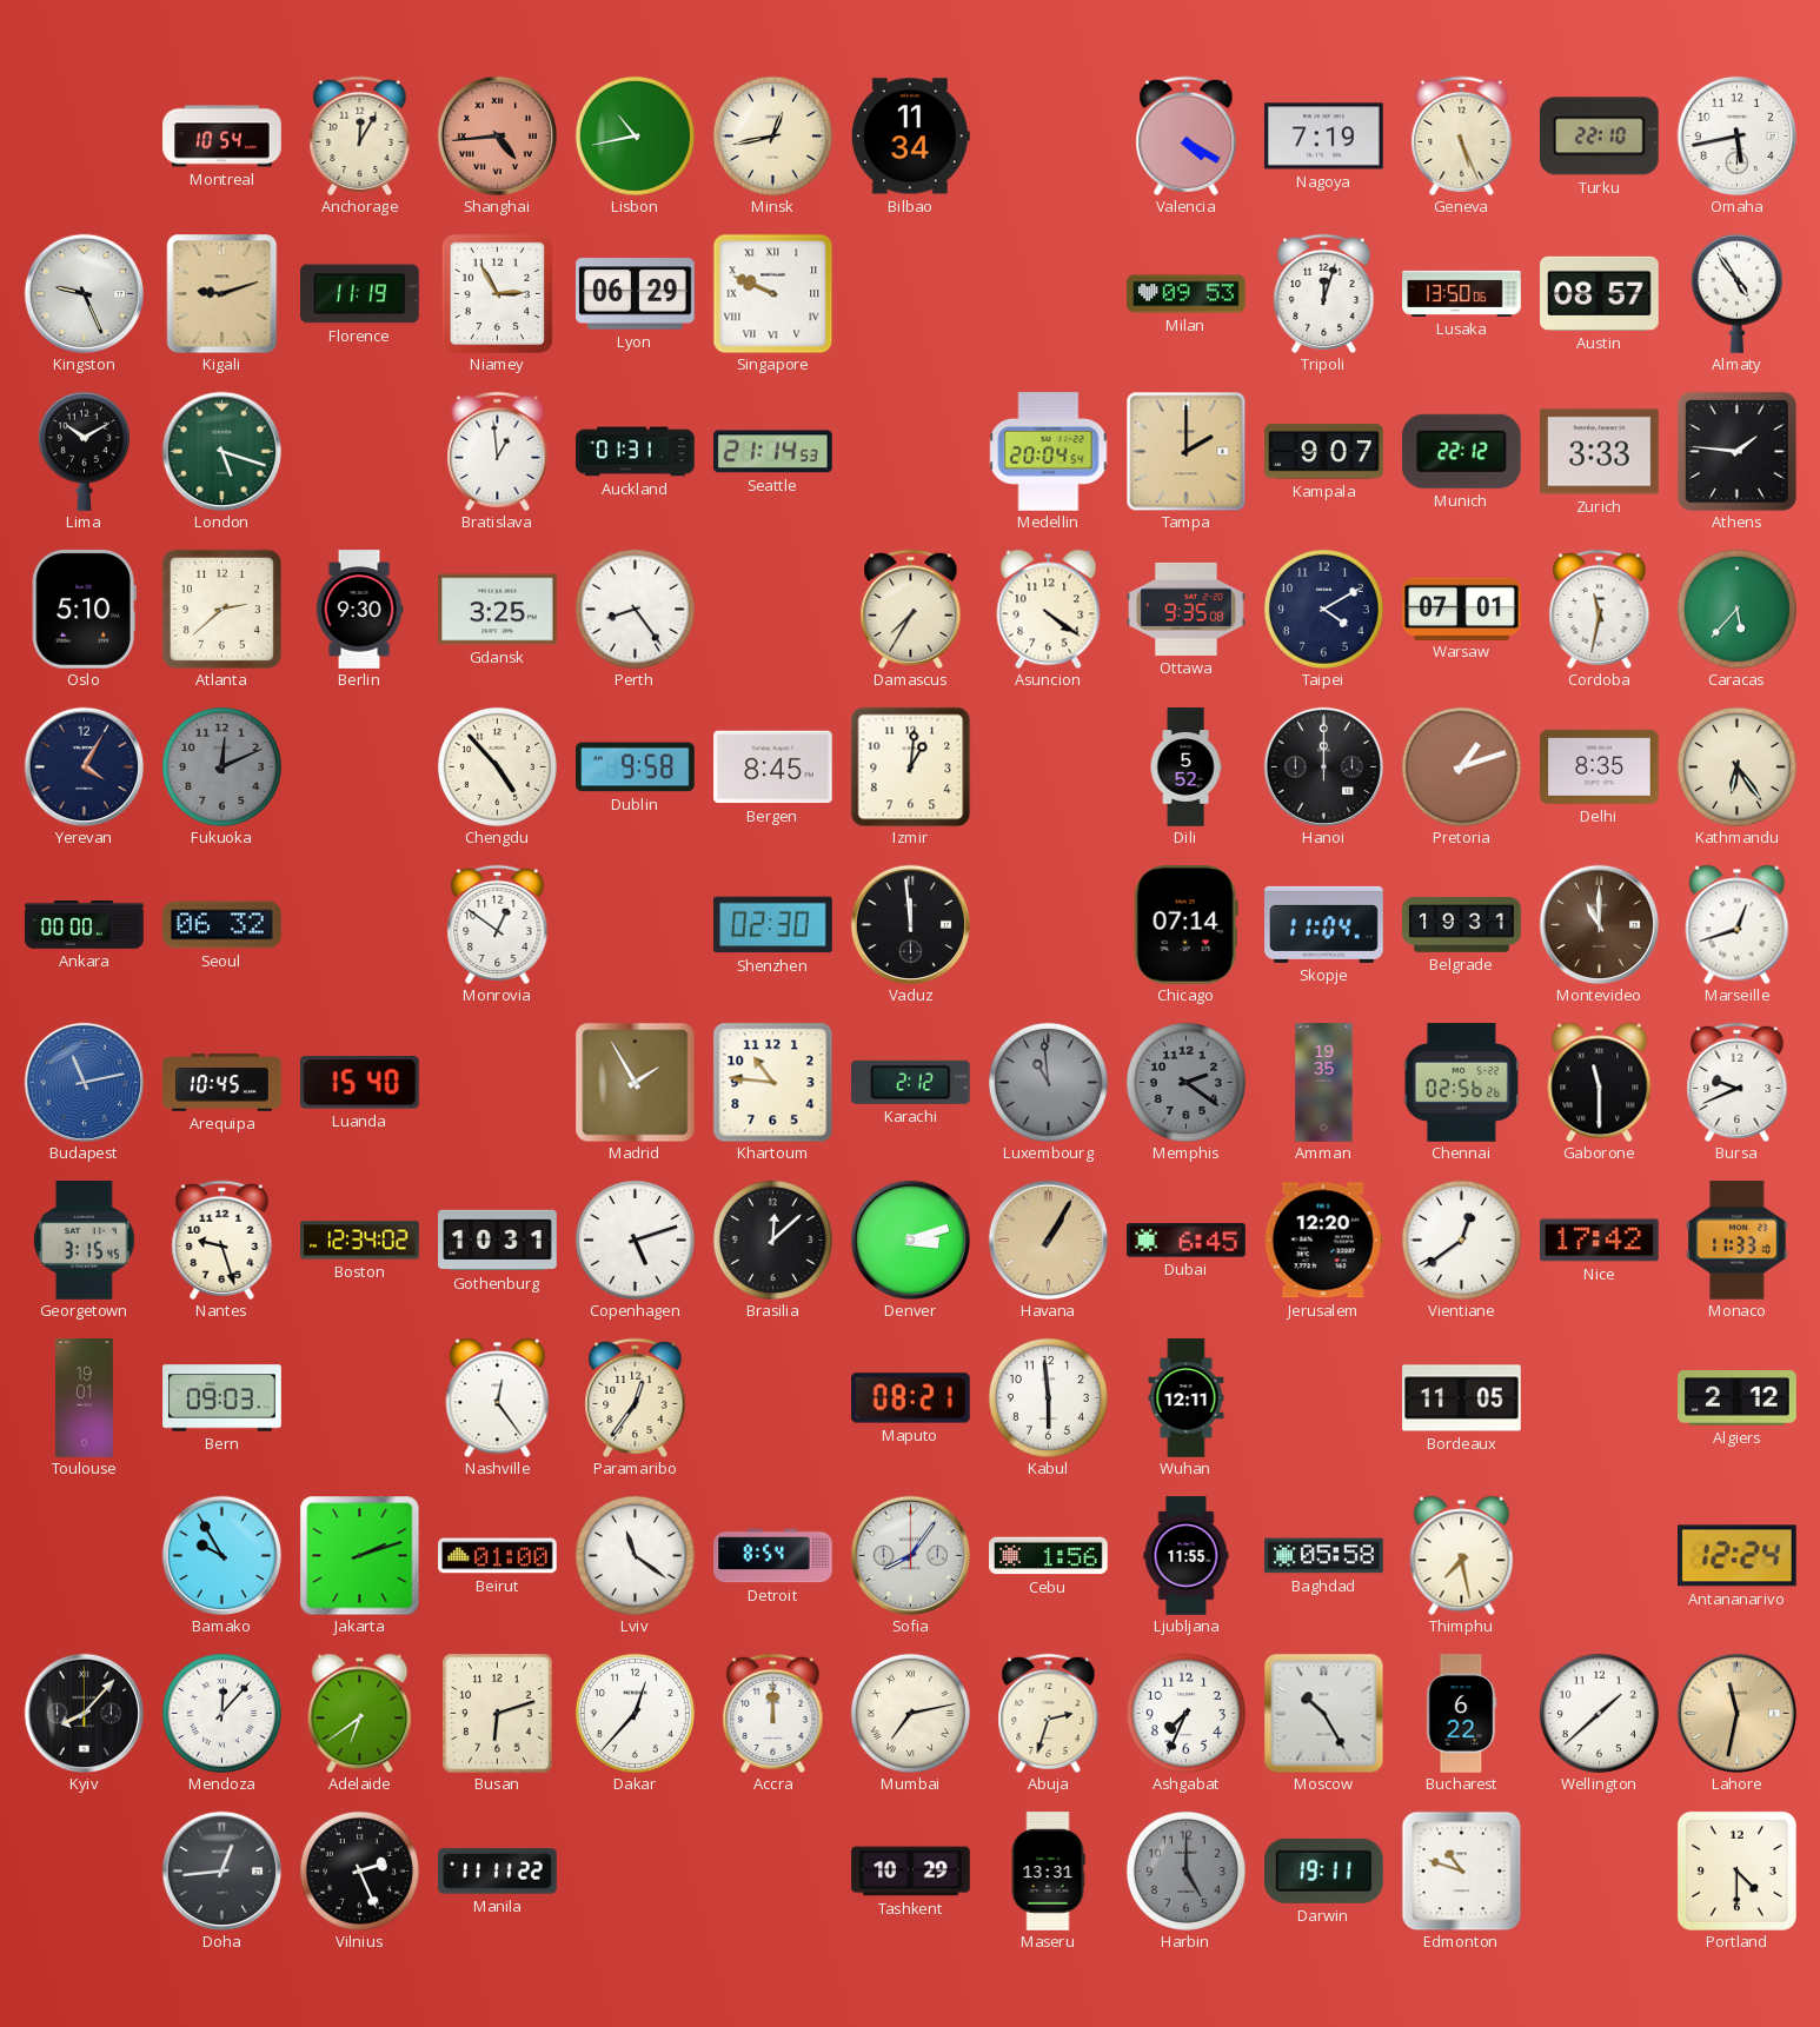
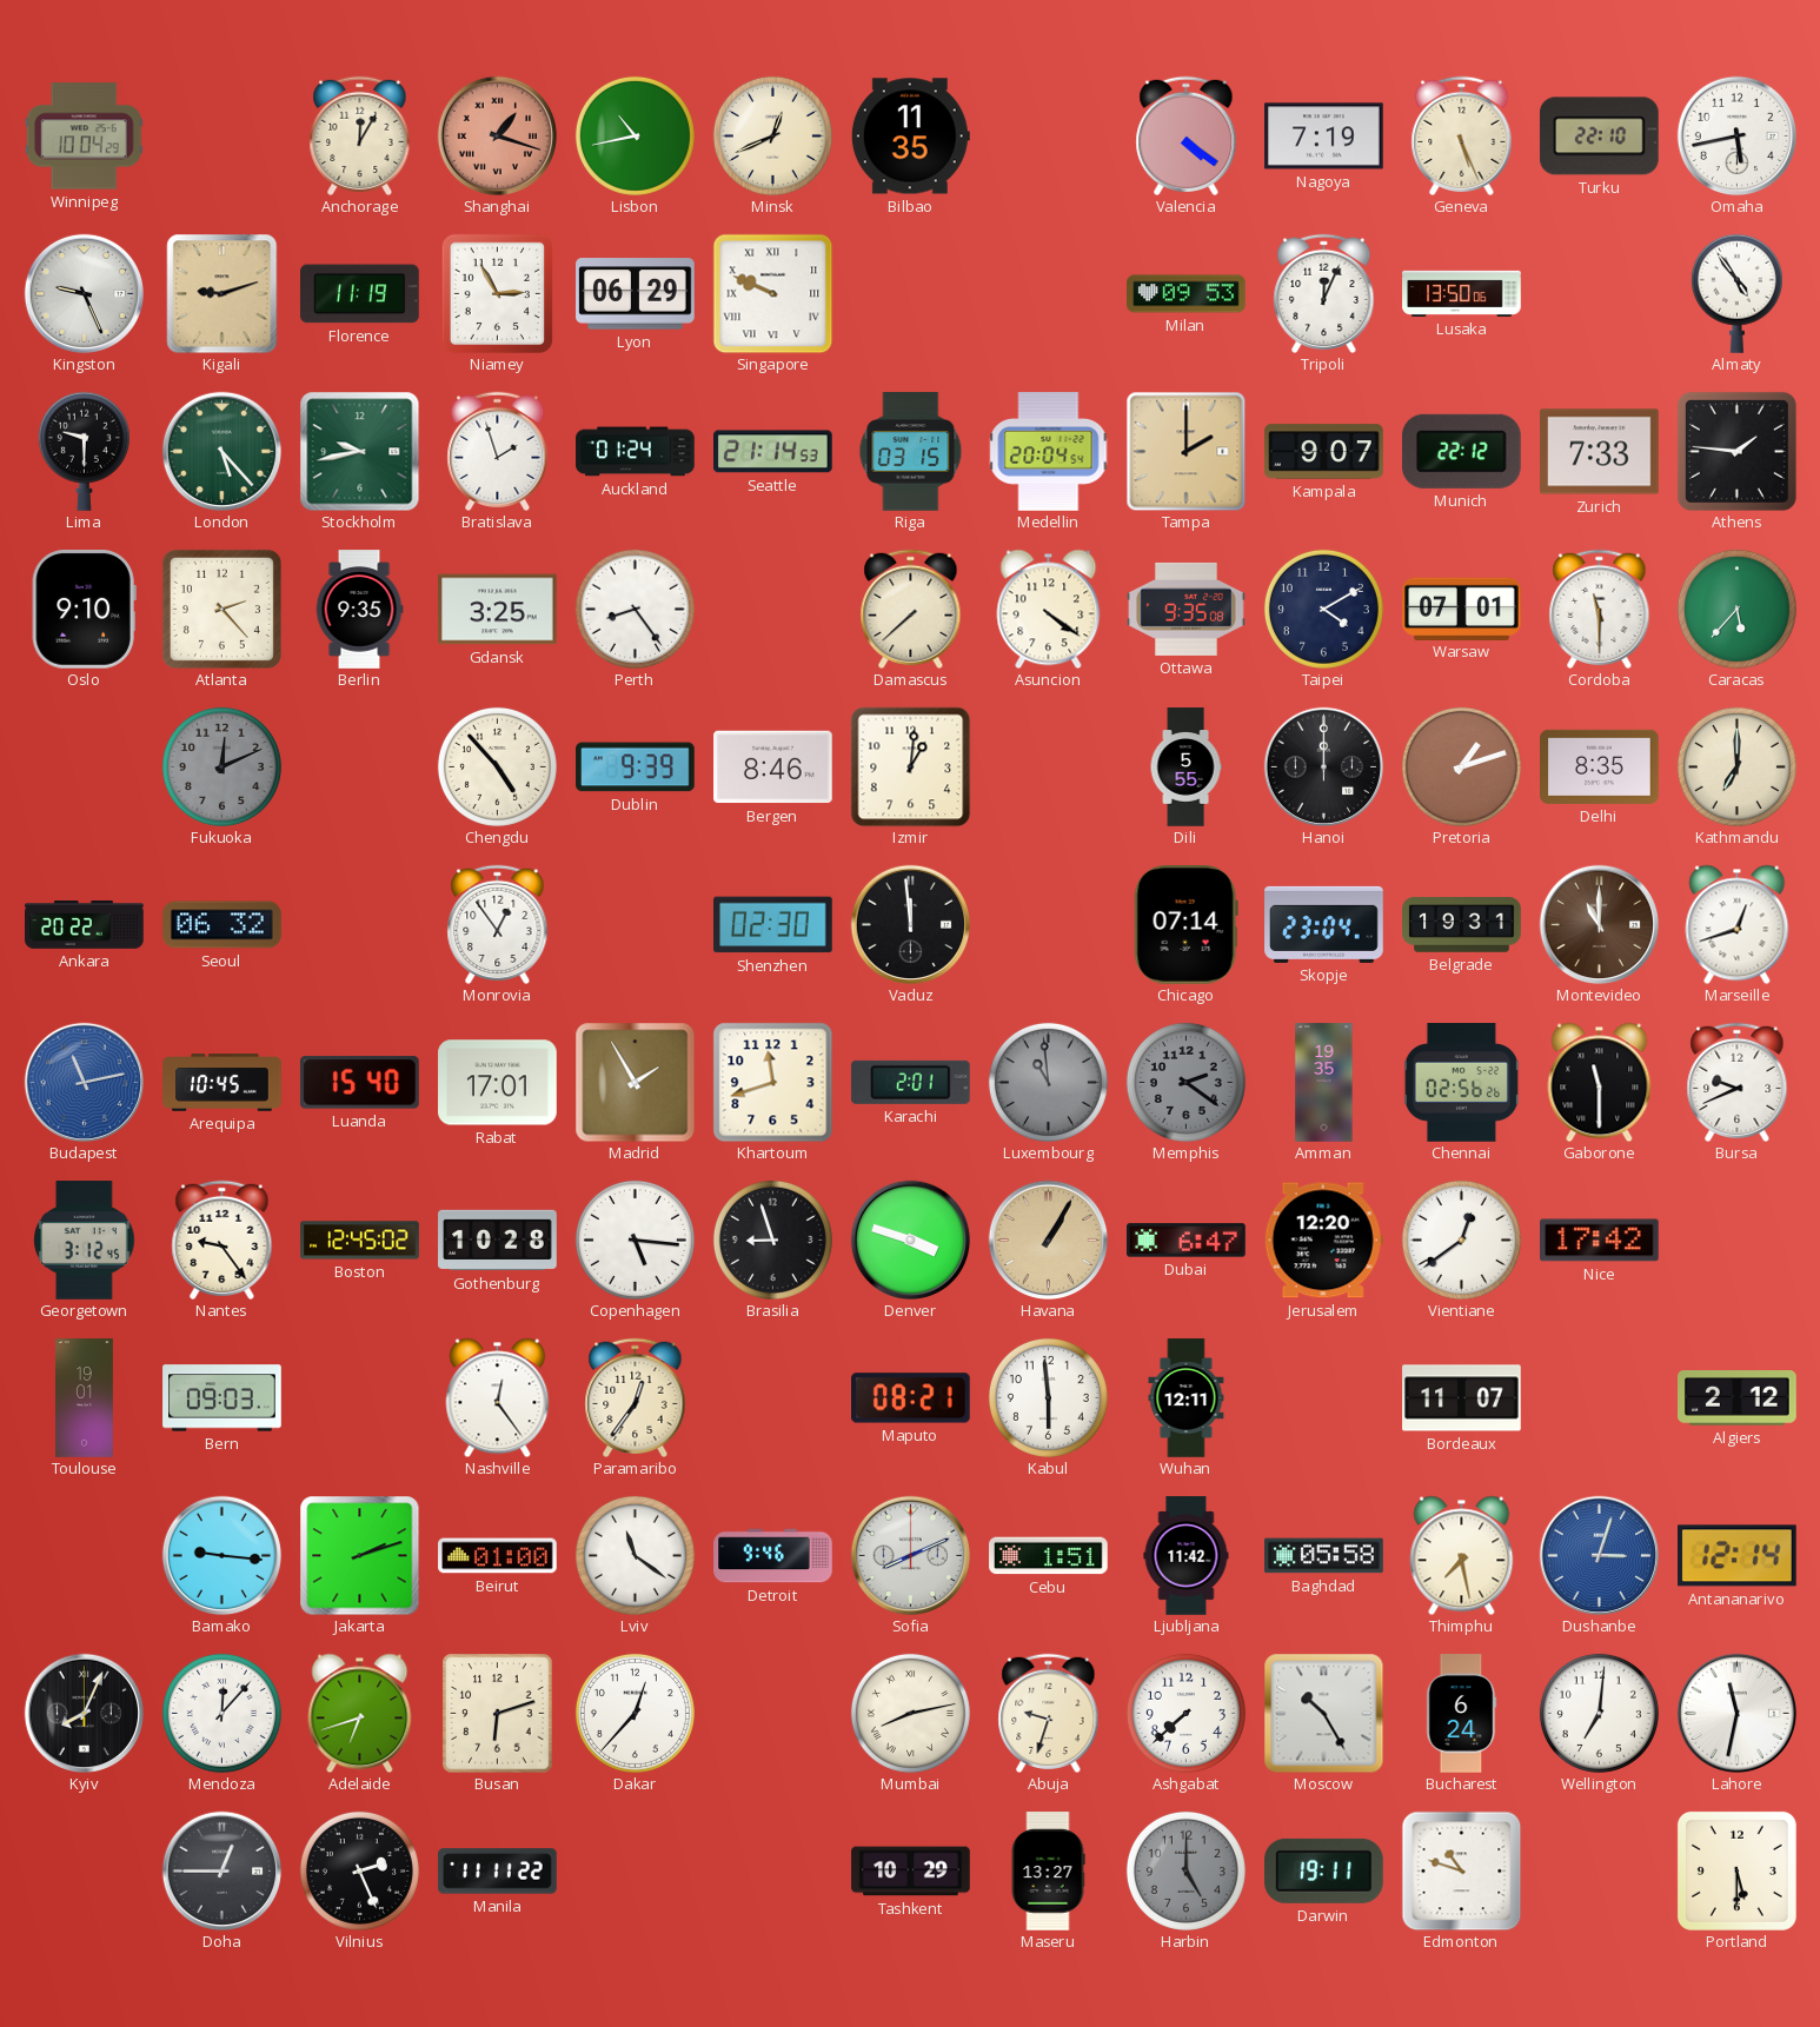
Winnipeg: none -> 10:04 (84, 137)
Montreal: 10:54 -> none (222, 137)
Shanghai: 4:44 -> 1:18 (497, 135)
Minsk: 12:43 -> 12:41 (772, 135)
Bilbao: 11:34 -> 11:35 (910, 137)
Valencia: 4:20 -> 4:21 (1187, 135)
Tripoli: 12:03 -> 12:04 (1324, 293)
Austin: 08:57 -> none (1600, 293)
Lima: 10:10 -> 9:30 (84, 451)
London: 5:18 -> 5:23 (221, 451)
Stockholm: none -> 9:43 (359, 451)
Bratislava: 12:59 -> 1:57 (498, 451)
Auckland: 01:31 -> 01:24 (636, 452)
Riga: none -> 03:15 (911, 452)
Zurich: 3:33 -> 7:33 (1600, 452)
Oslo: 5:10 -> 9:10 (84, 610)
Atlanta: 2:38 -> 2:23 (221, 609)
Berlin: 9:30 -> 9:35 (359, 610)
Damascus: 7:35 -> 7:38 (911, 609)
Cordoba: 11:32 -> 11:30 (1600, 609)
Yerevan: 4:05 -> none (84, 766)
Dublin: 9:58 -> 9:39 (636, 767)
Bergen: 8:45 -> 8:46 (773, 767)
Dili: 5:52 -> 5:55 (1185, 767)
Kathmandu: 6:24 -> 7:00 (1736, 766)
Ankara: 00:00 -> 20:22 (85, 925)
Monrovia: 12:51 -> 12:54 (498, 924)
Skopje: 11:04 -> 23:04 (1324, 924)
Rabat: none -> 17:01 (498, 1083)
Khartoum: 10:46 -> 11:42 (772, 1082)
Karachi: 2:12 -> 2:01 (910, 1082)
Georgetown: 3:15 -> 3:12 (85, 1241)
Nantes: 9:27 -> 9:24 (222, 1240)
Boston: 12:34 -> 12:45 (360, 1241)
Gothenburg: 10:31 -> 10:28 (498, 1241)
Copenhagen: 5:12 -> 5:16 (635, 1240)
Brasilia: 12:08 -> 8:57 (772, 1240)
Denver: 3:12 -> 3:48 (910, 1240)
Dubai: 6:45 -> 6:47 (1187, 1241)
Monaco: 11:33 -> none (1738, 1241)
Bordeaux: 11:05 -> 11:07 (1462, 1398)
Bamako: 9:55 -> 9:16 (221, 1555)
Detroit: 8:54 -> 9:46 (773, 1556)
Sofia: 8:06 -> 8:11 (910, 1555)
Cebu: 1:56 -> 1:51 (1049, 1556)
Ljubljana: 11:55 -> 11:42 (1187, 1556)
Dushanbe: none -> 3:03 (1599, 1555)
Antananarivo: 12:24 -> 12:14 (1738, 1556)
Kyiv: 8:07 -> 8:04 (84, 1713)
Adelaide: 6:39 -> 6:42 (360, 1713)
Accra: 12:00 -> none (773, 1713)
Mumbai: 7:13 -> 8:13 (910, 1713)
Abuja: 2:33 -> 9:33 (1049, 1713)
Ashgabat: 7:34 -> 7:38 (1185, 1713)
Bucharest: 6:22 -> 6:24 (1462, 1714)
Wellington: 1:38 -> 7:01 (1599, 1713)
Lahore dial: champagne -> white (1736, 1713)
Doha: 12:44 -> 12:45 (221, 1870)
Maseru: 13:31 -> 13:27 (1048, 1872)
Portland: 4:30 -> 5:30 (1736, 1870)
